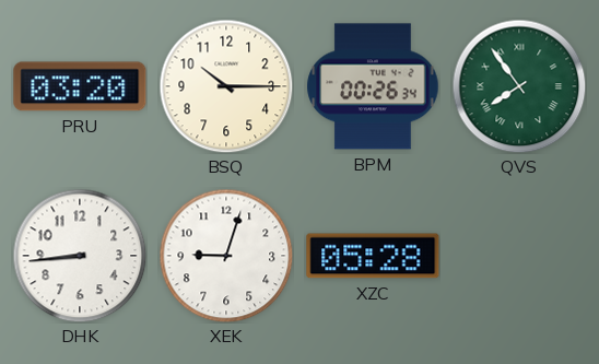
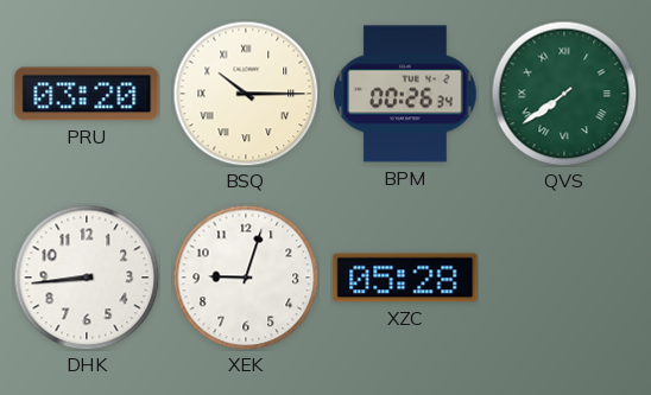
BSQ numerals: Arabic -> Roman (246, 94)
QVS: 7:54 -> 7:39 (564, 94)
